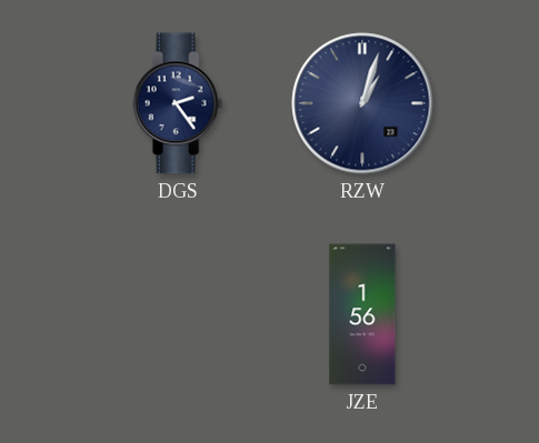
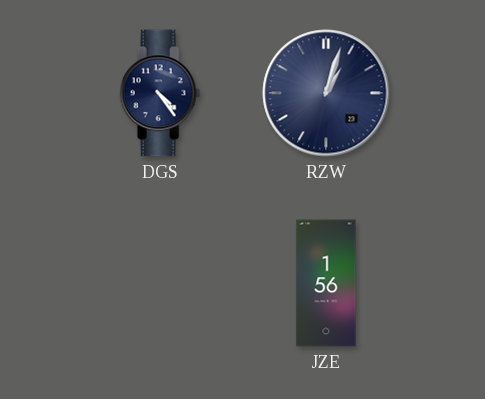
DGS: 2:24 -> 4:24 (160, 93)
